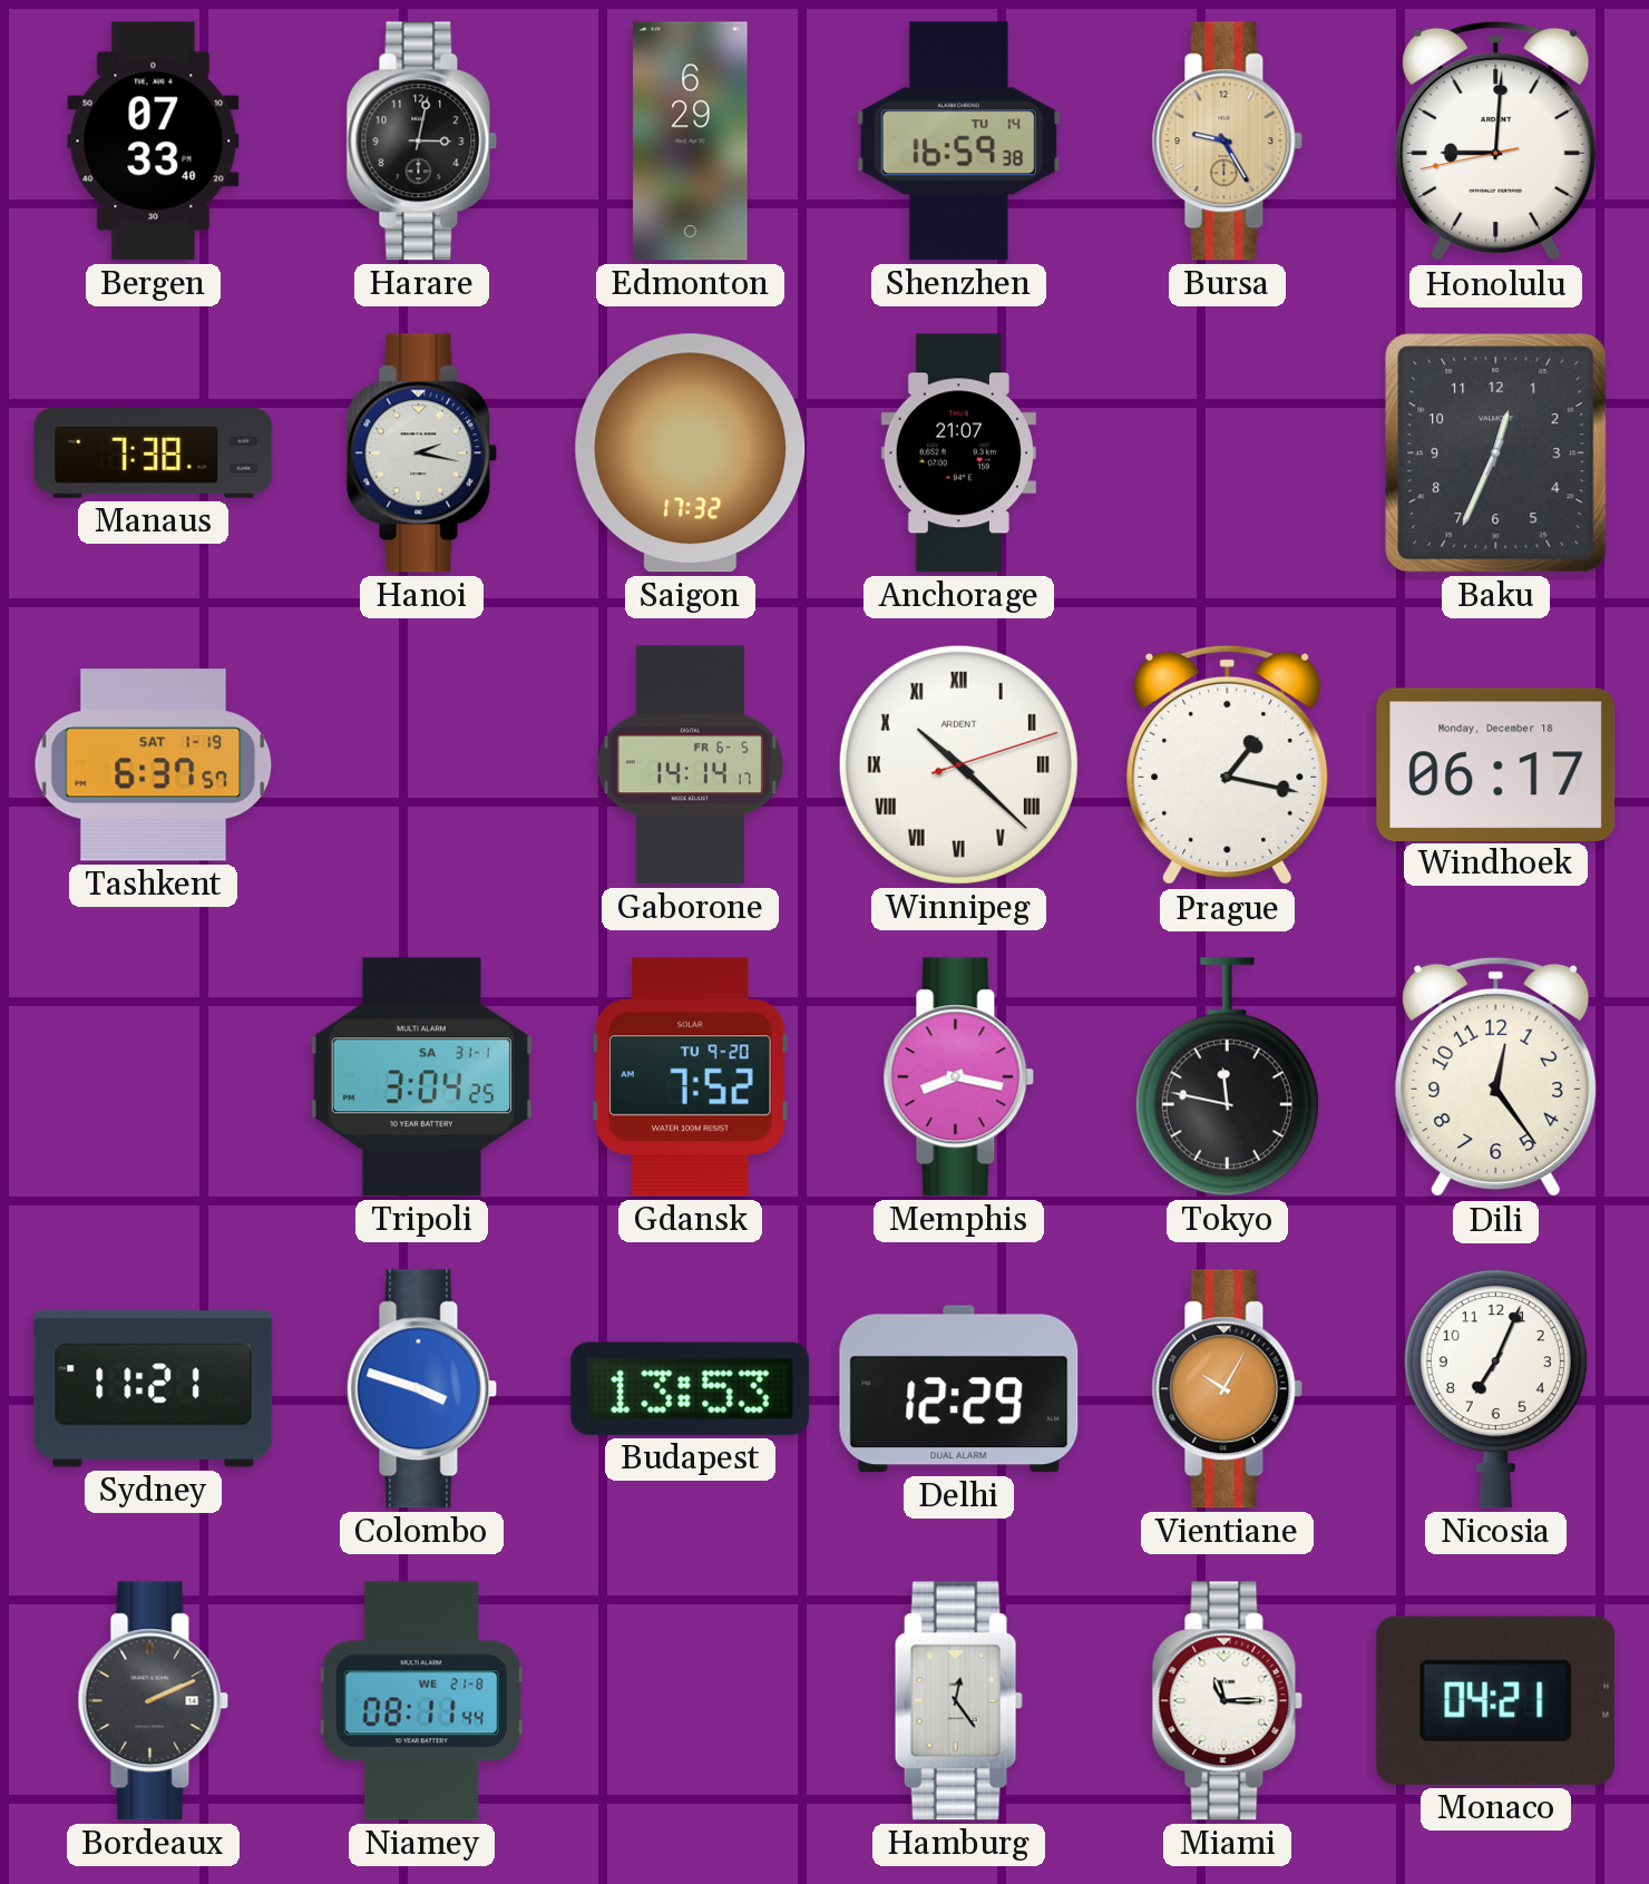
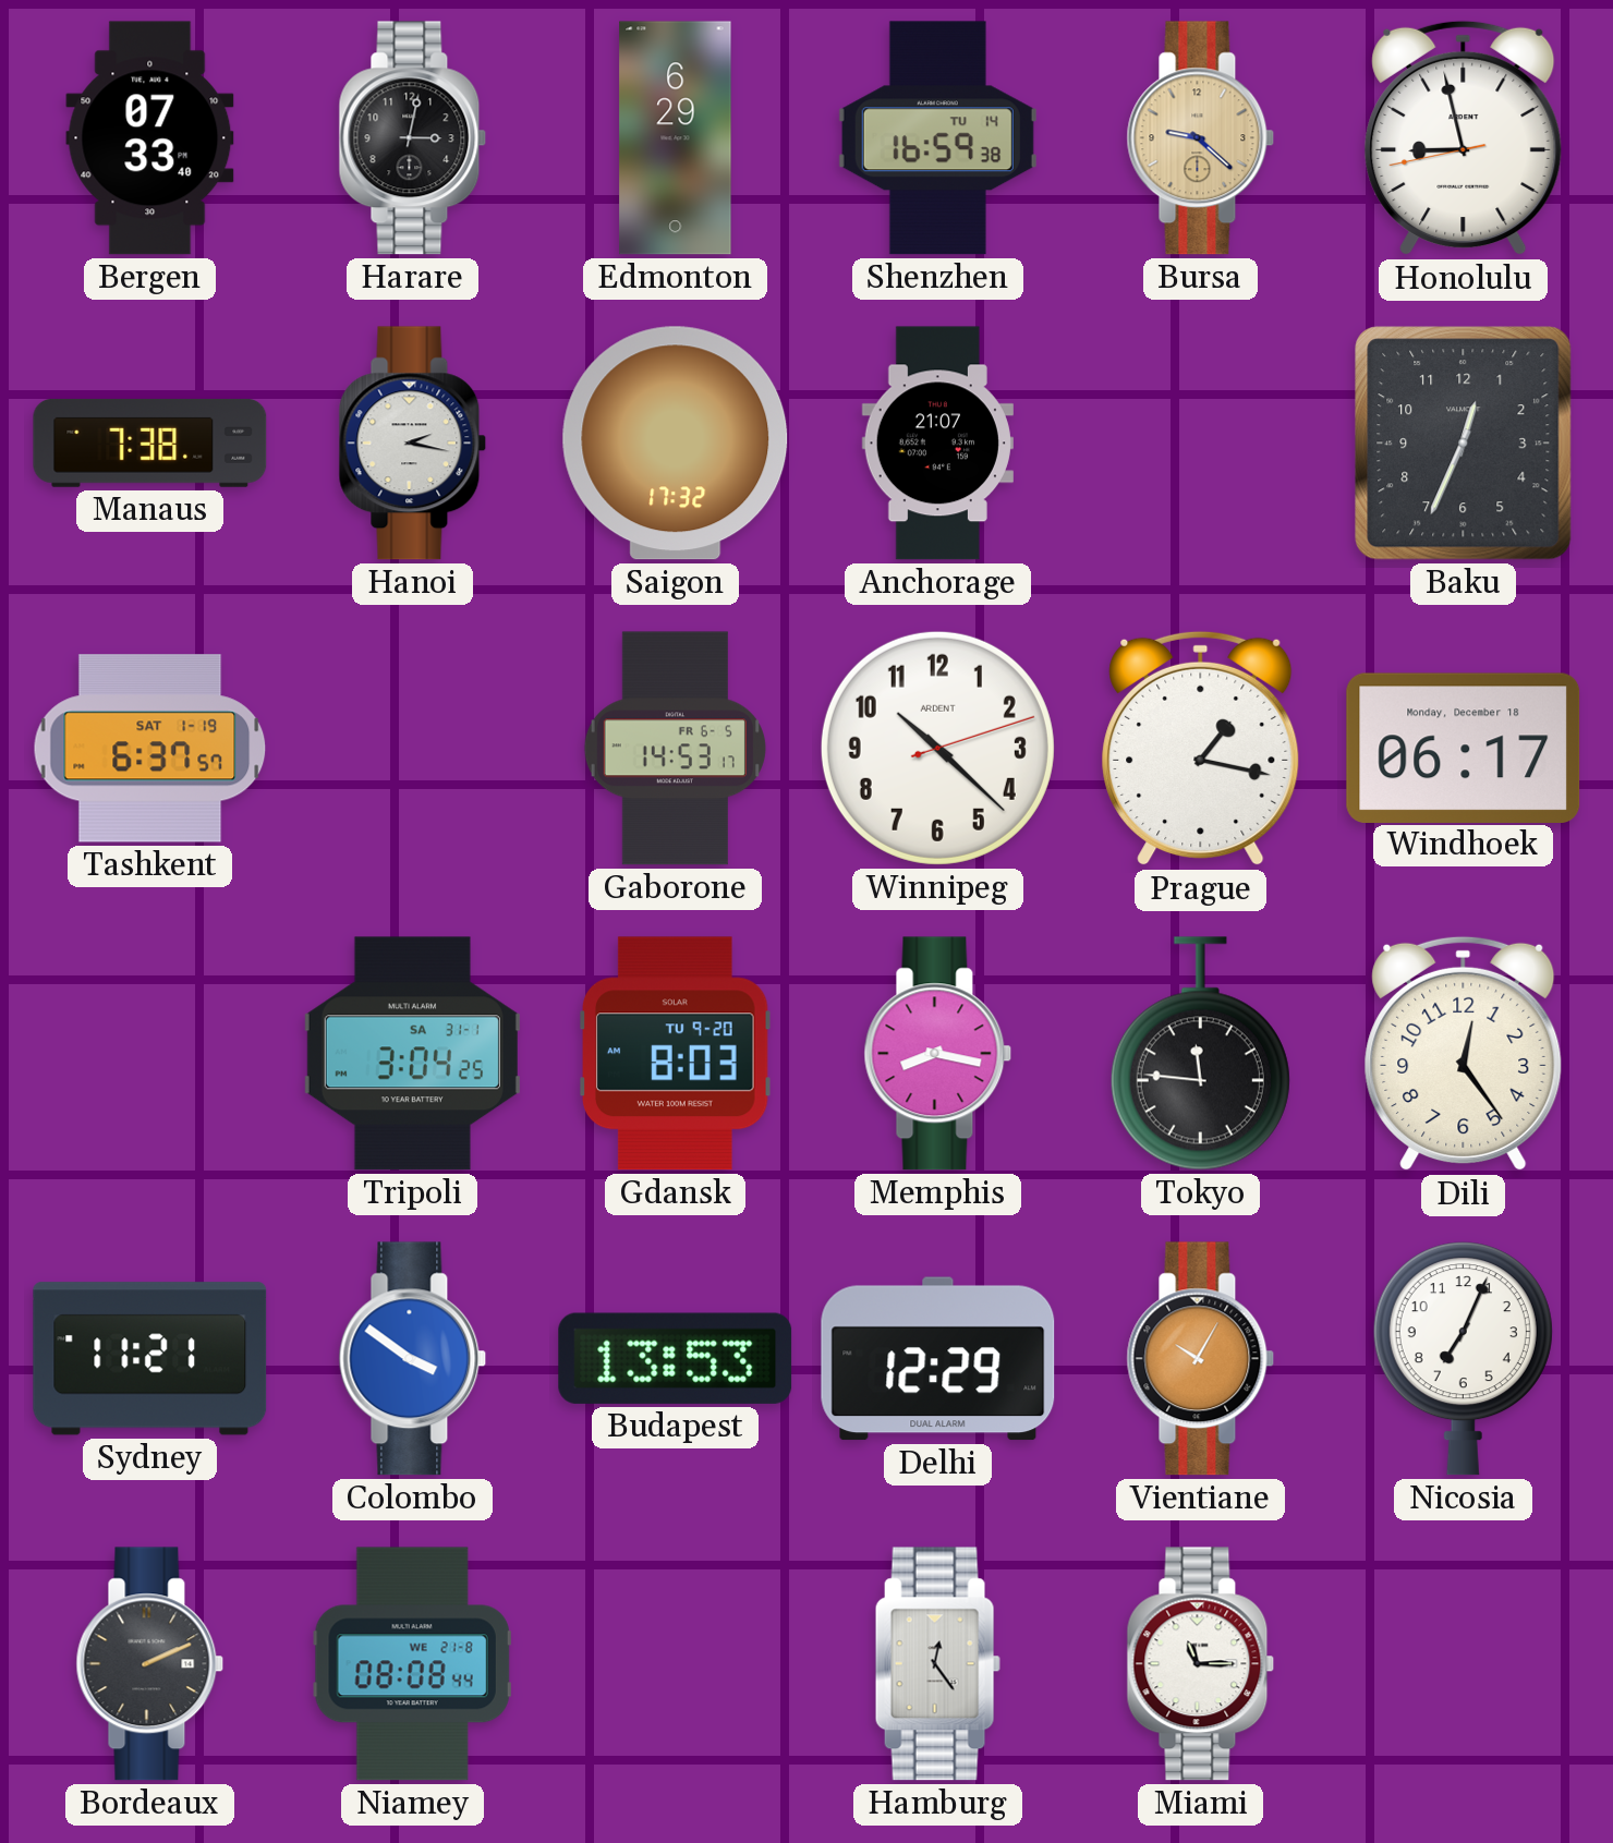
Bursa: 9:25 -> 9:22 (1201, 138)
Honolulu: 9:00 -> 8:57 (1464, 138)
Gaborone: 14:14 -> 14:53 (675, 749)
Winnipeg numerals: Roman -> Arabic (937, 748)
Gdansk: 7:52 -> 8:03 (676, 1054)
Tokyo: 11:47 -> 11:46 (1200, 1054)
Colombo: 3:48 -> 3:51 (413, 1359)
Niamey: 08:11 -> 08:08 (412, 1664)
Monaco: 04:21 -> none (1496, 1700)
